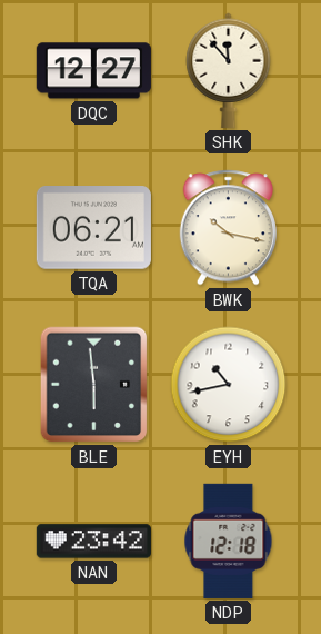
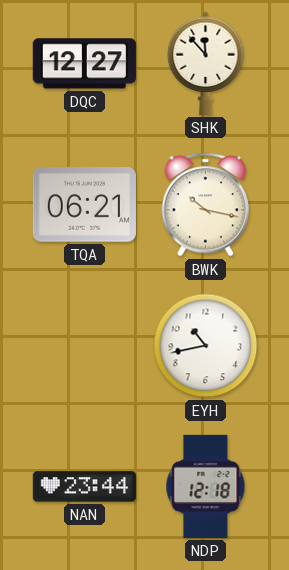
BLE: 5:59 -> none (94, 385)
NAN: 23:42 -> 23:44 (84, 487)
